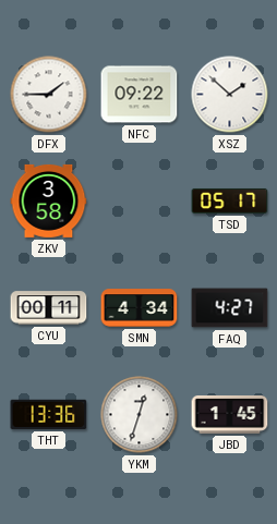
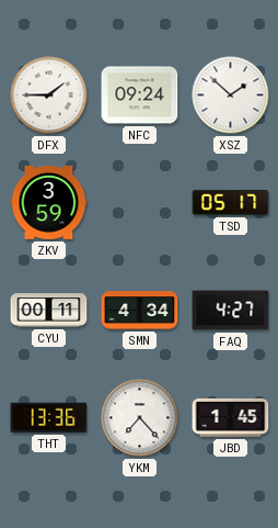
NFC: 09:22 -> 09:24 (140, 96)
ZKV: 3:58 -> 3:59 (49, 202)
YKM: 12:33 -> 7:23 (140, 418)
